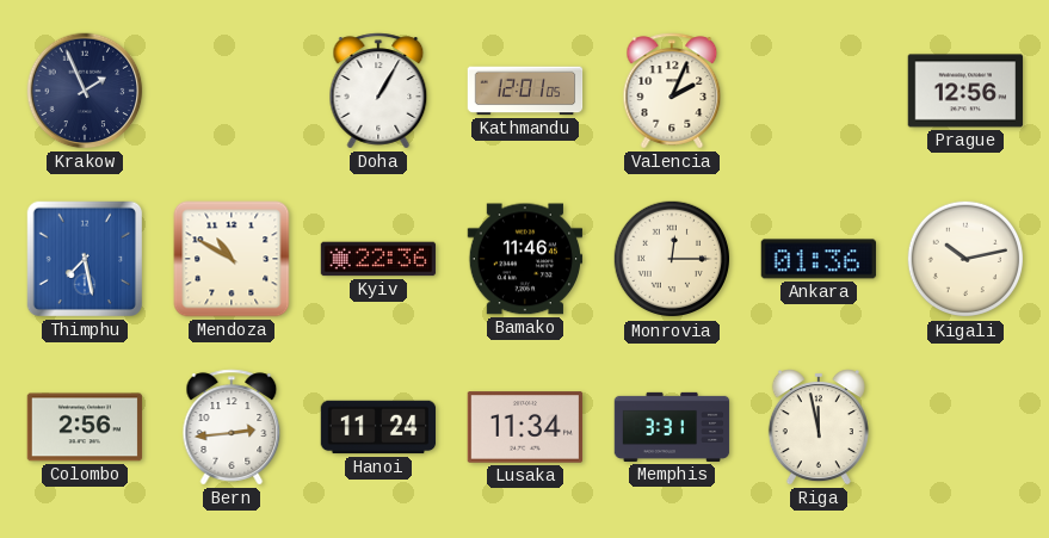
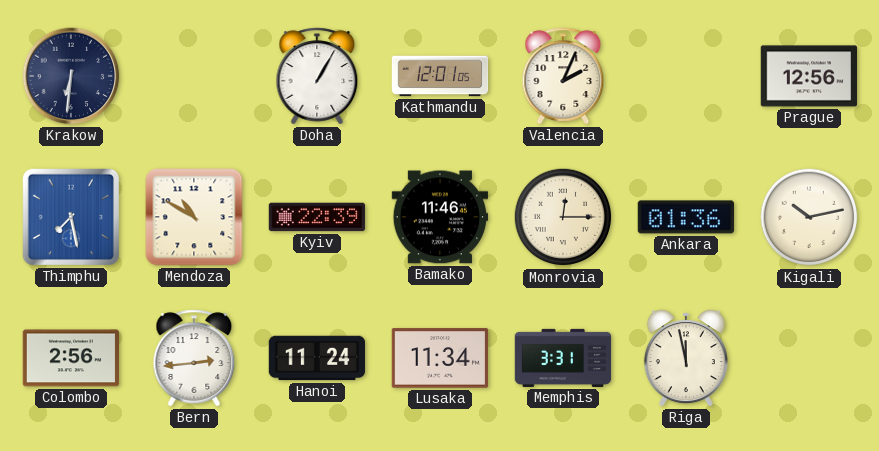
Krakow: 1:56 -> 6:31 (71, 76)
Kyiv: 22:36 -> 22:39 (317, 217)
